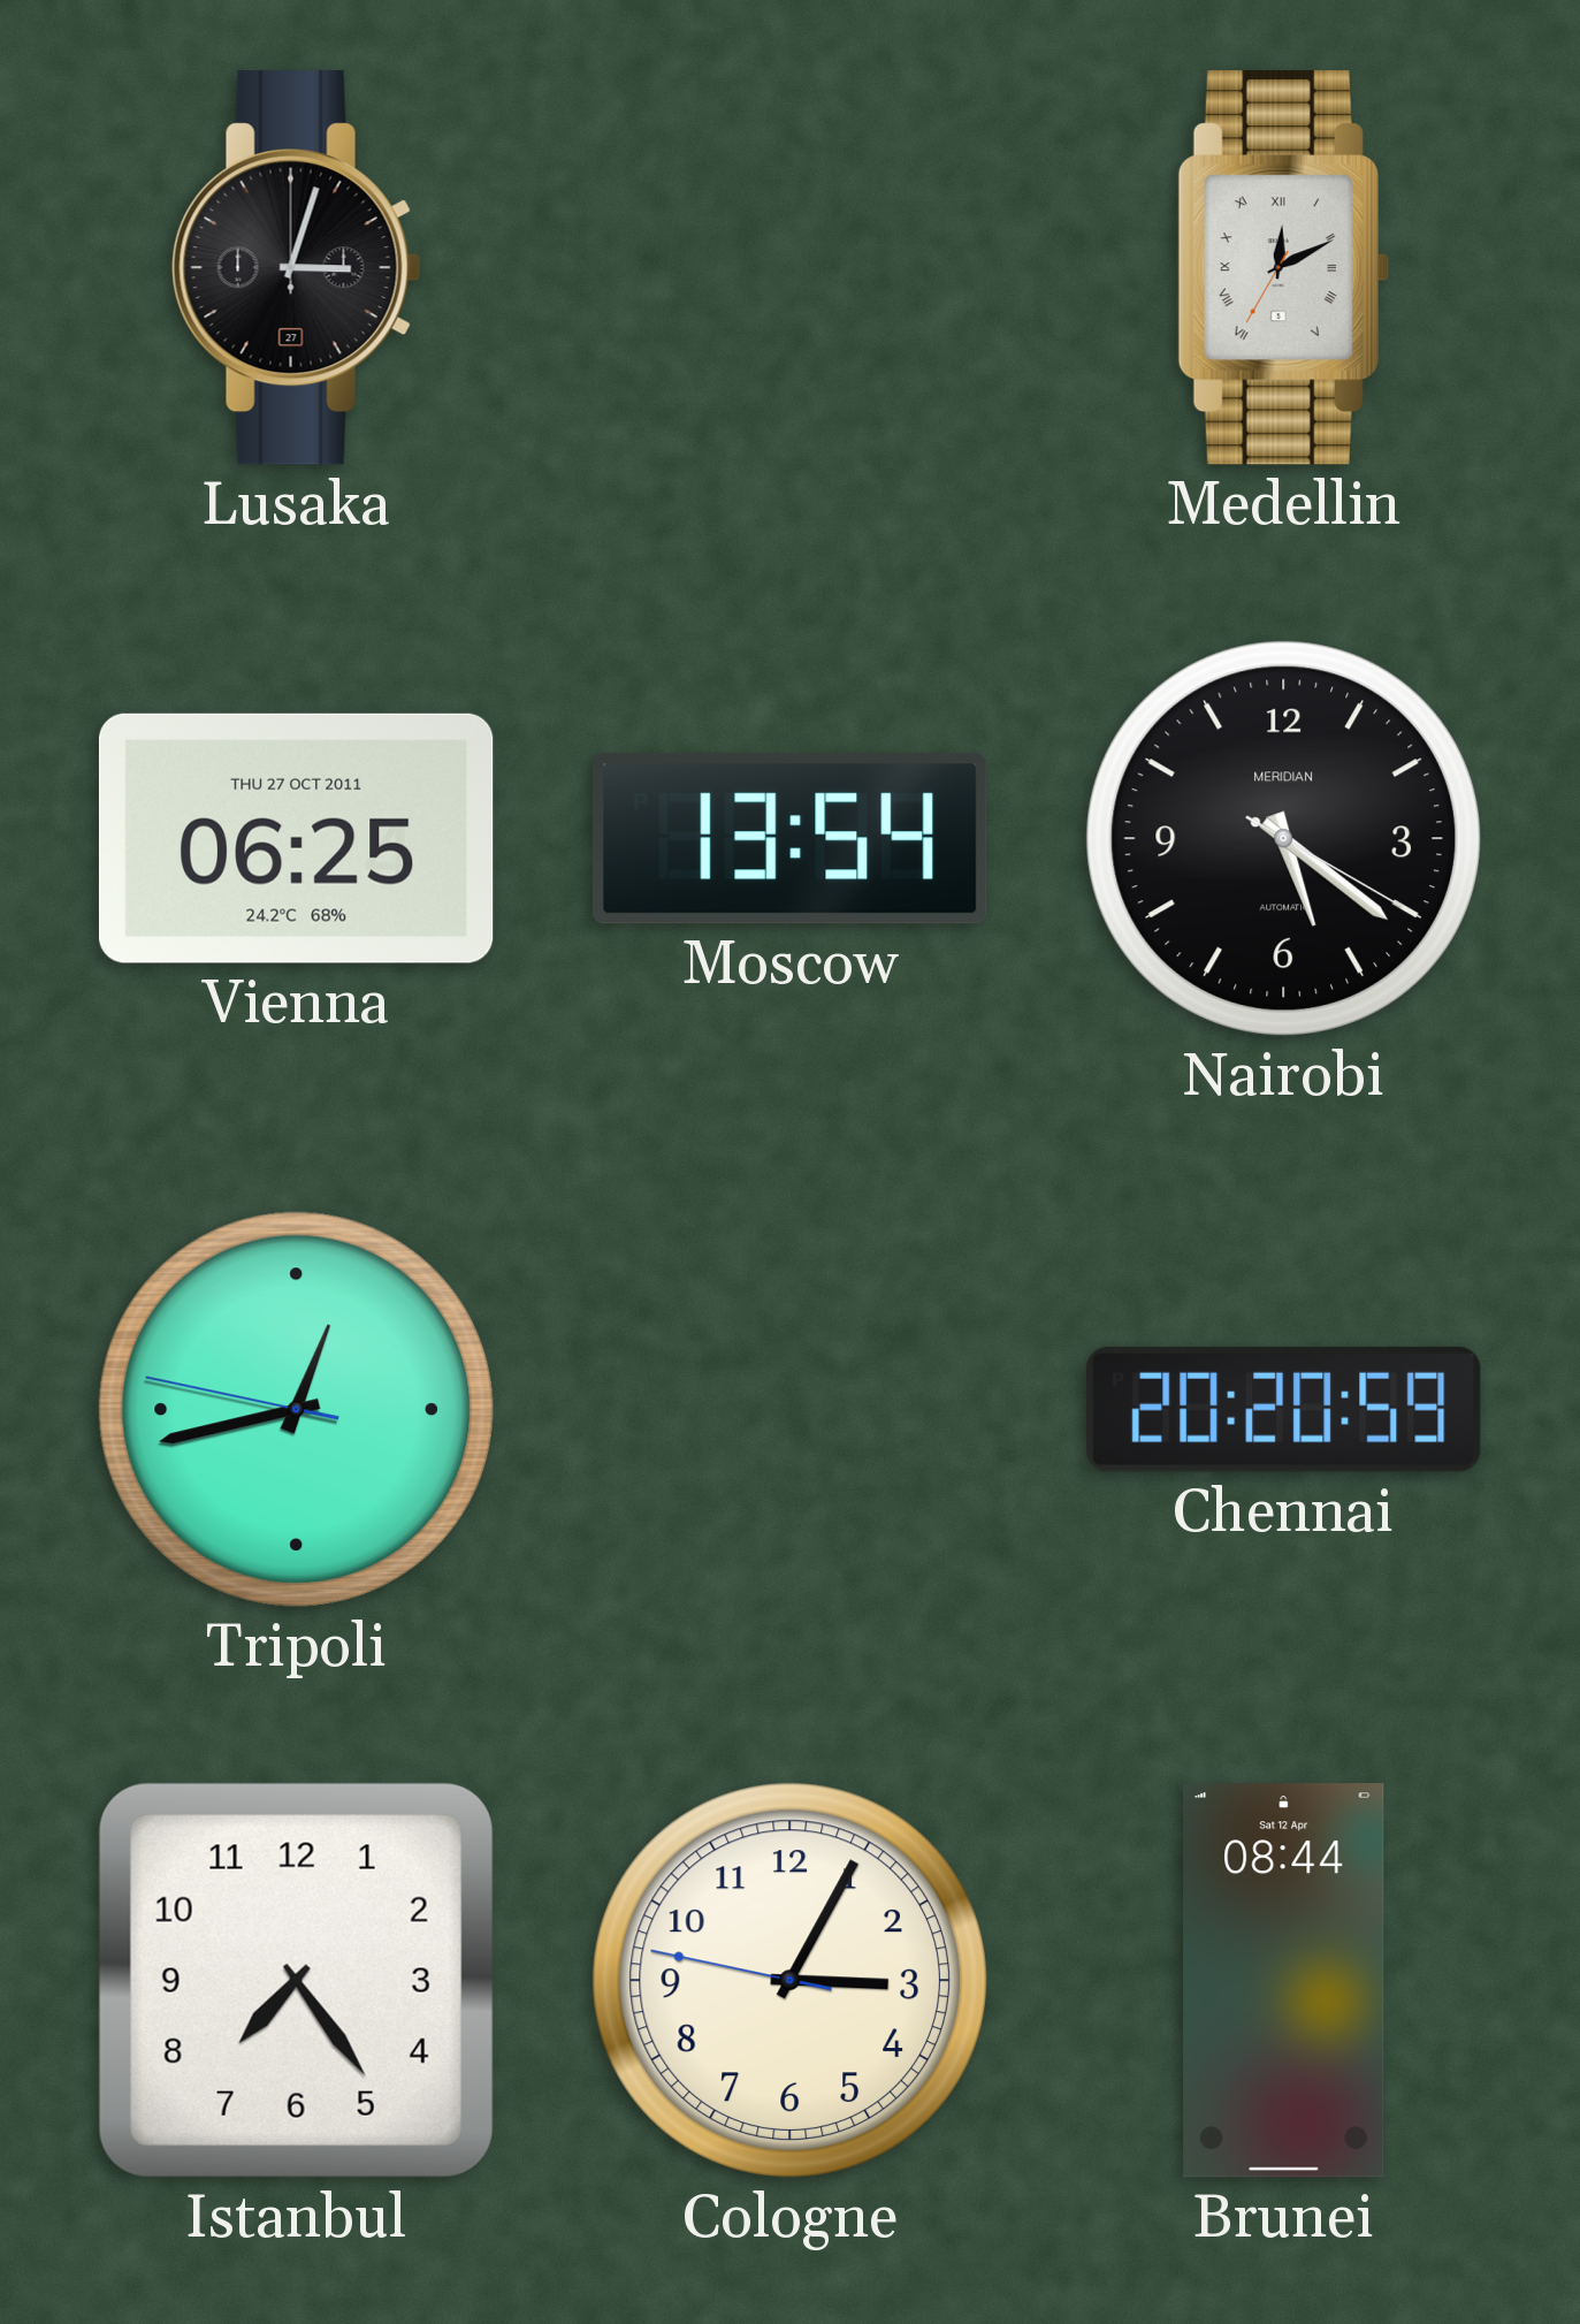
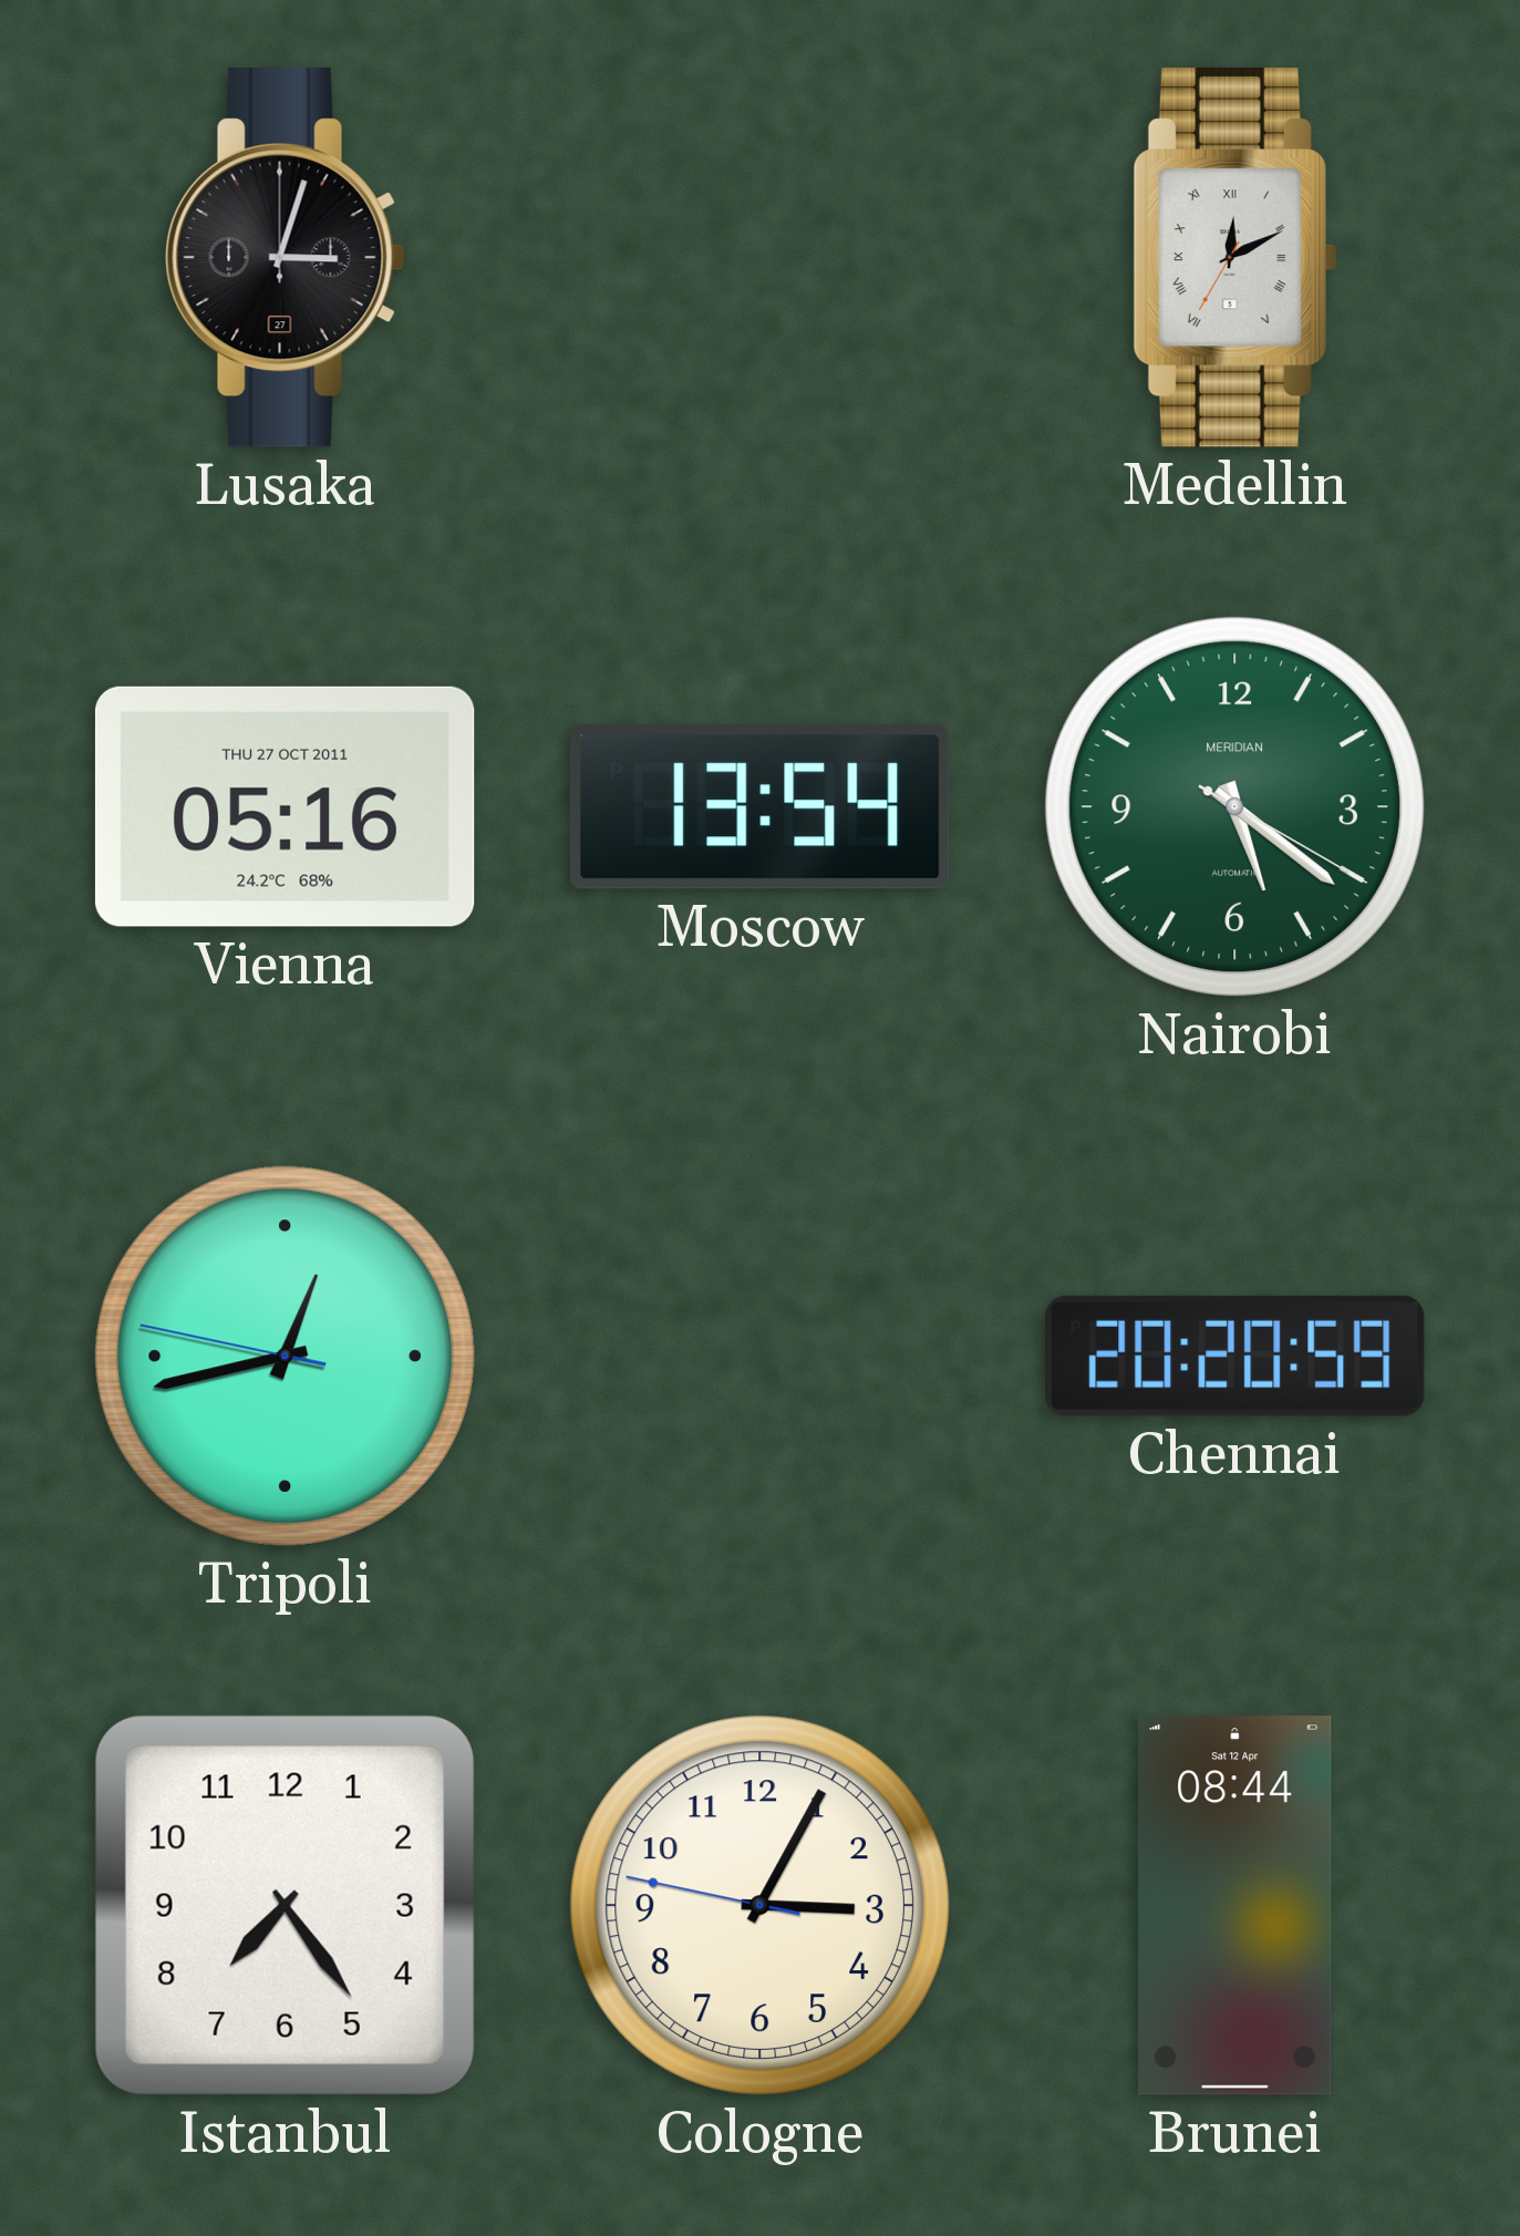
Vienna: 06:25 -> 05:16 (285, 806)
Nairobi dial: black -> green (1234, 806)
